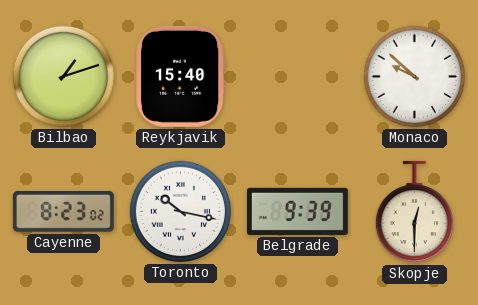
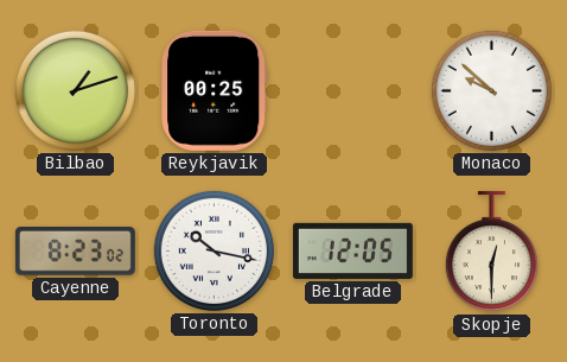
Reykjavik: 15:40 -> 00:25 (215, 90)
Belgrade: 9:39 -> 12:05 (352, 250)
